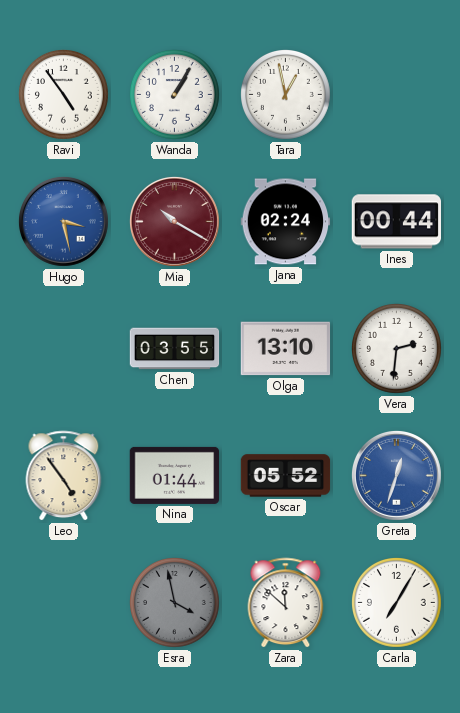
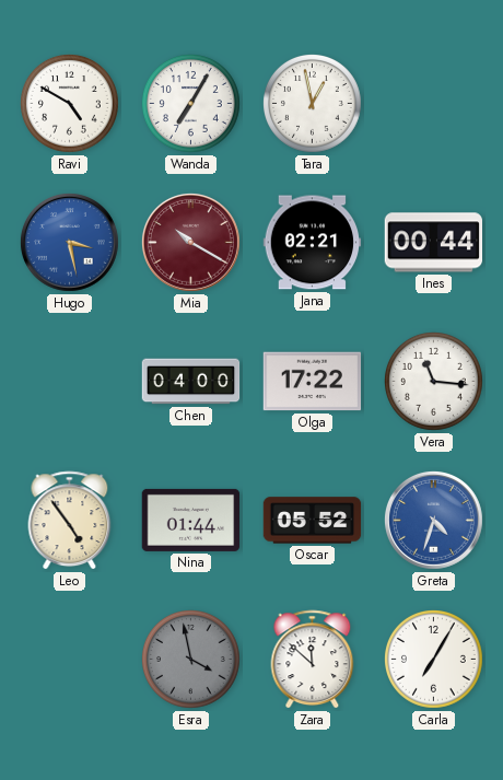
Ravi: 4:54 -> 4:50 (70, 104)
Wanda: 1:05 -> 7:05 (191, 104)
Jana: 02:24 -> 02:21 (313, 243)
Chen: 03:55 -> 04:00 (191, 382)
Olga: 13:10 -> 17:22 (313, 382)
Vera: 2:31 -> 11:16 (434, 382)
Greta: 12:33 -> 4:33 (433, 520)
